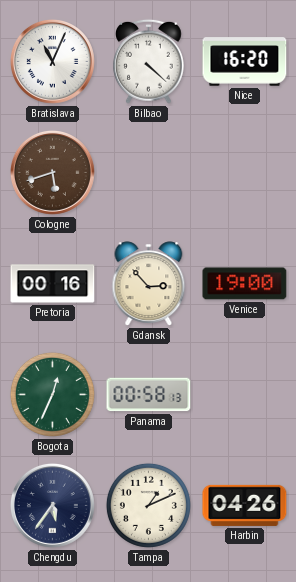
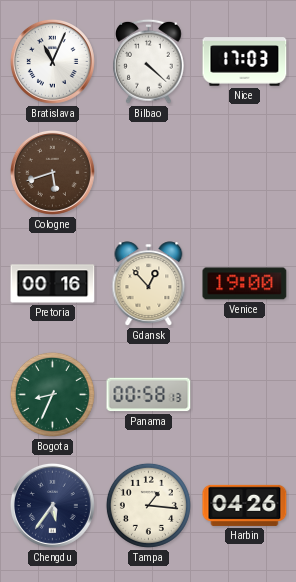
Nice: 16:20 -> 17:03 (245, 62)
Gdansk: 2:53 -> 12:53 (149, 284)
Bogota: 12:34 -> 8:34 (52, 394)
Tampa: 1:11 -> 1:16 (148, 505)
